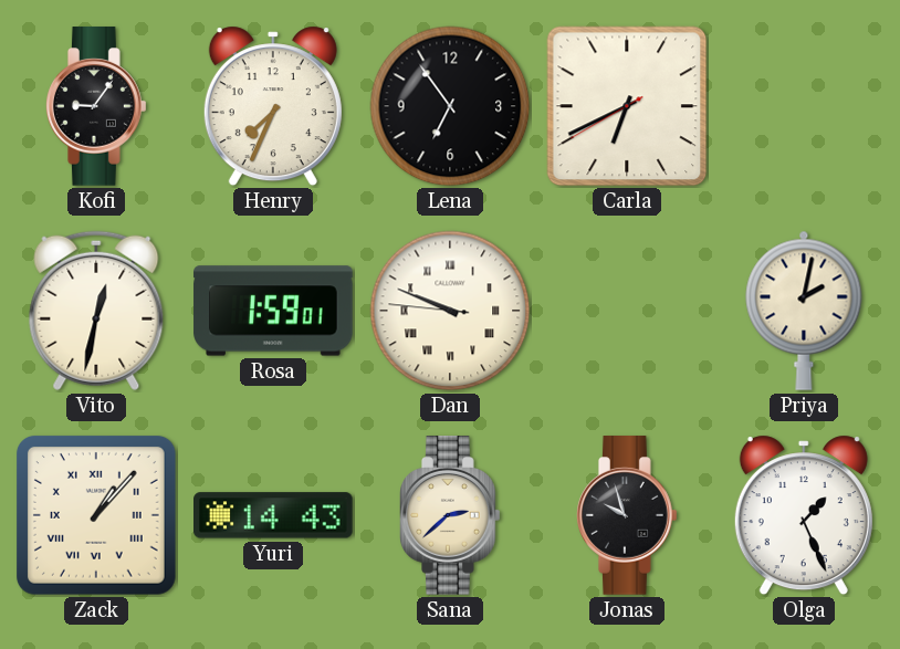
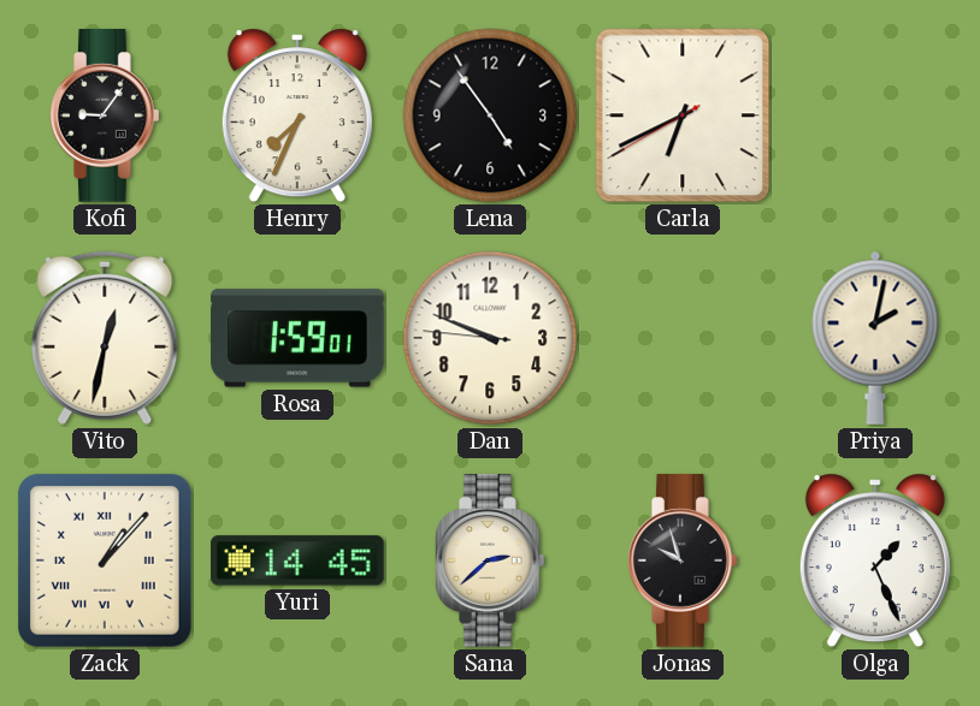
Lena: 6:54 -> 4:54 (490, 115)
Dan numerals: Roman -> Arabic (490, 338)
Yuri: 14:43 -> 14:45 (299, 560)
